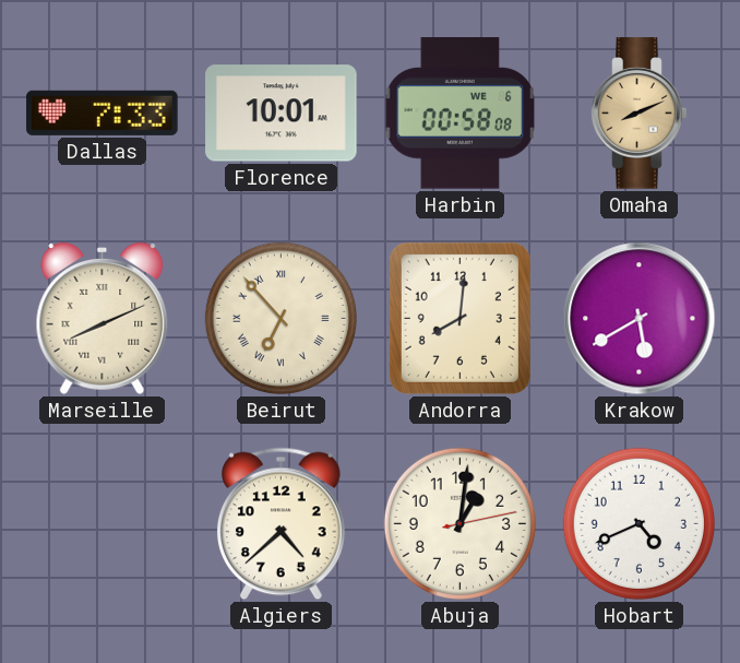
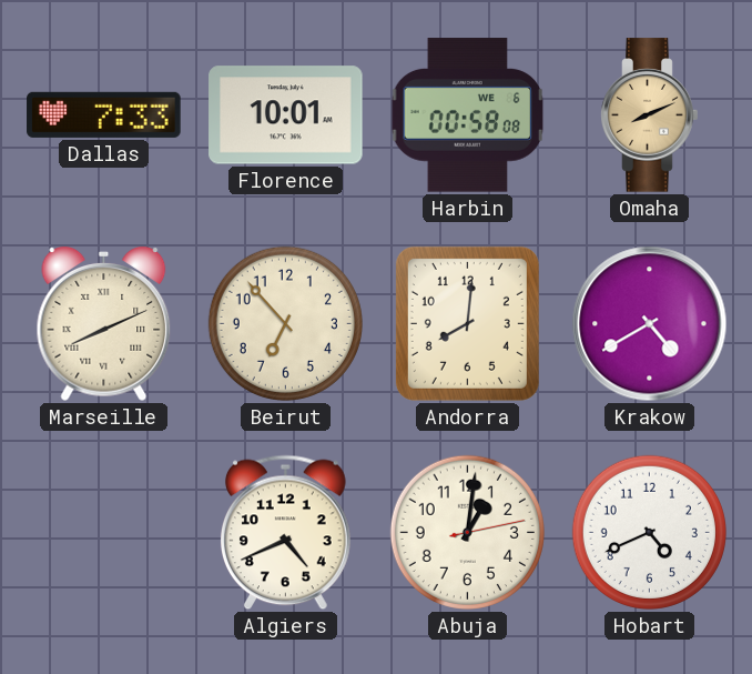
Beirut numerals: Roman -> Arabic (285, 323)
Krakow: 5:40 -> 4:40 (650, 324)
Algiers: 4:38 -> 4:41 (285, 533)
